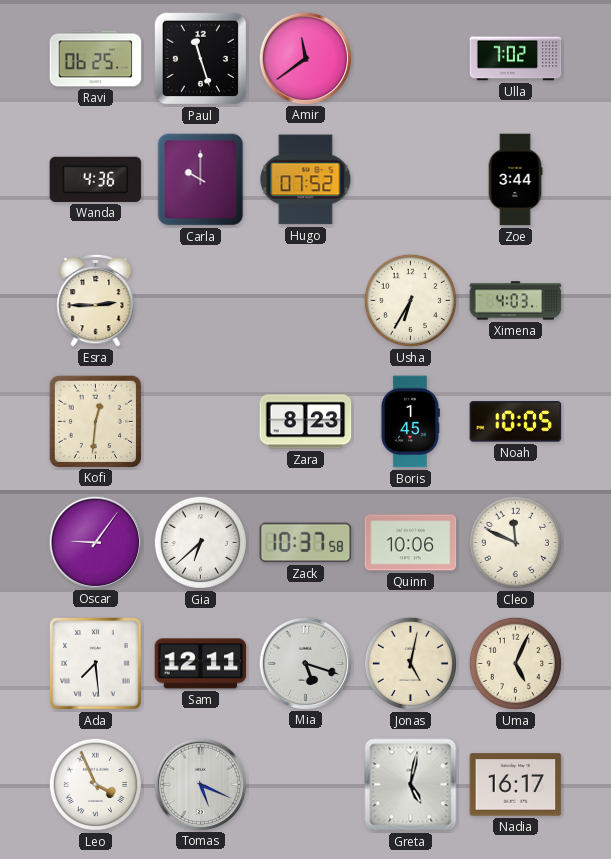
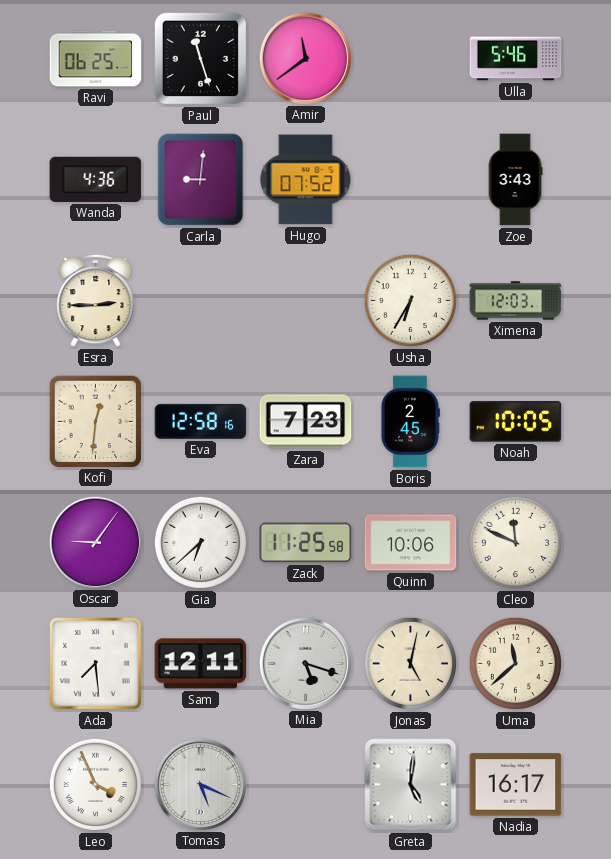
Ulla: 7:02 -> 5:46 (516, 59)
Carla: 10:00 -> 9:01 (201, 180)
Zoe: 3:44 -> 3:43 (515, 180)
Ximena: 4:03 -> 12:03 (516, 301)
Eva: none -> 12:58 (201, 421)
Zara: 8:23 -> 7:23 (306, 422)
Boris: 1:45 -> 2:45 (410, 422)
Zack: 10:37 -> 11:25 (306, 543)
Uma: 5:04 -> 11:38 (515, 663)
Greta: 5:02 -> 5:01 (411, 785)
